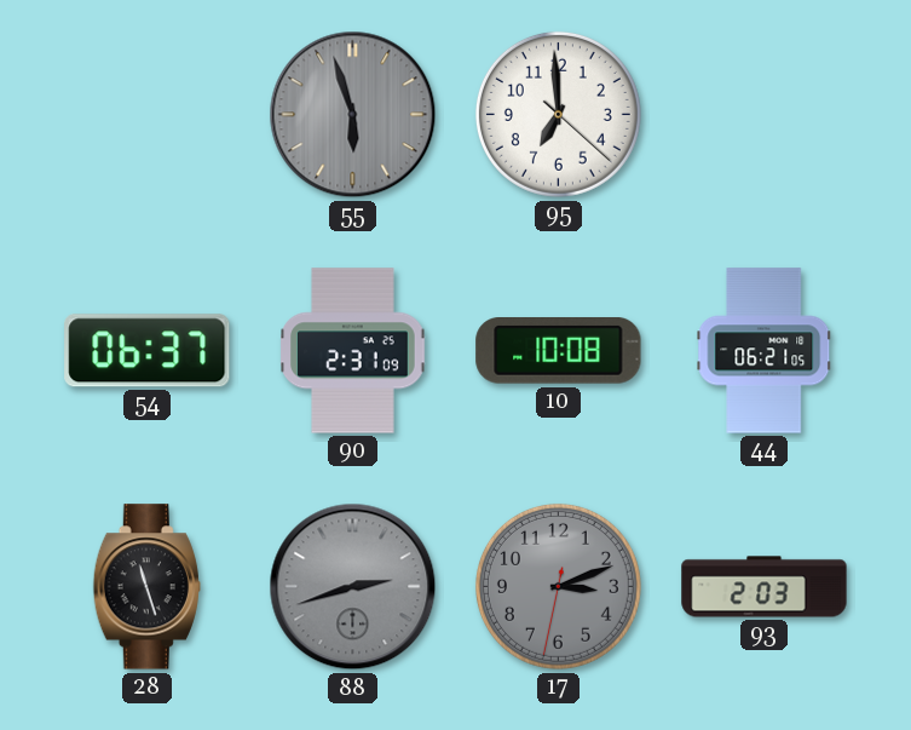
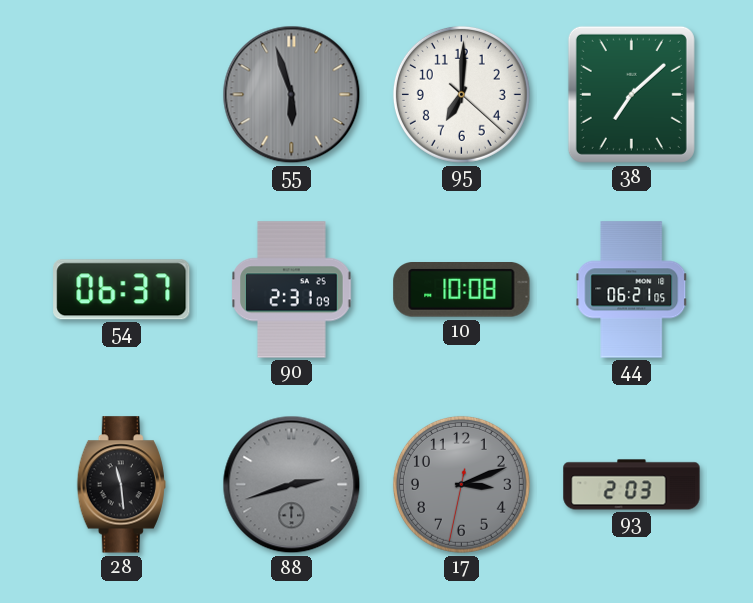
95: 6:59 -> 7:00 (461, 94)
38: none -> 7:08 (631, 94)
28: 11:27 -> 11:29 (121, 485)
